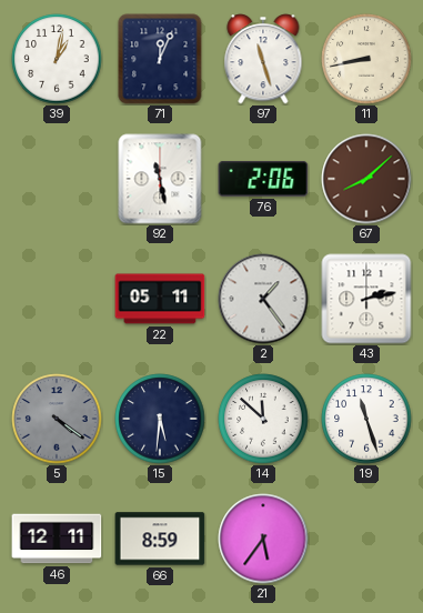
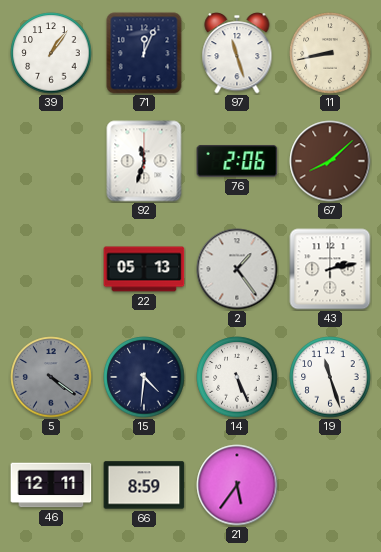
39: 1:02 -> 1:06 (51, 53)
92: 11:28 -> 11:33 (144, 161)
22: 05:11 -> 05:13 (144, 269)
15: 5:31 -> 4:31 (144, 377)
14: 11:52 -> 5:26 (237, 377)
